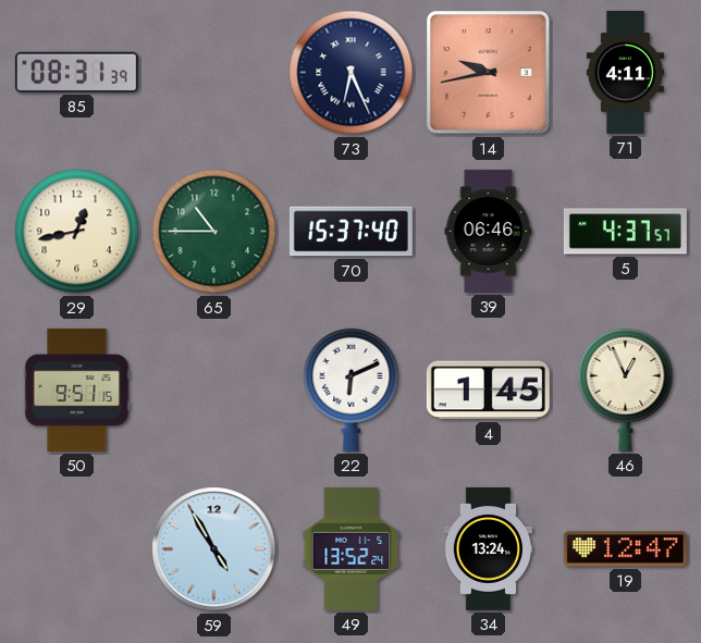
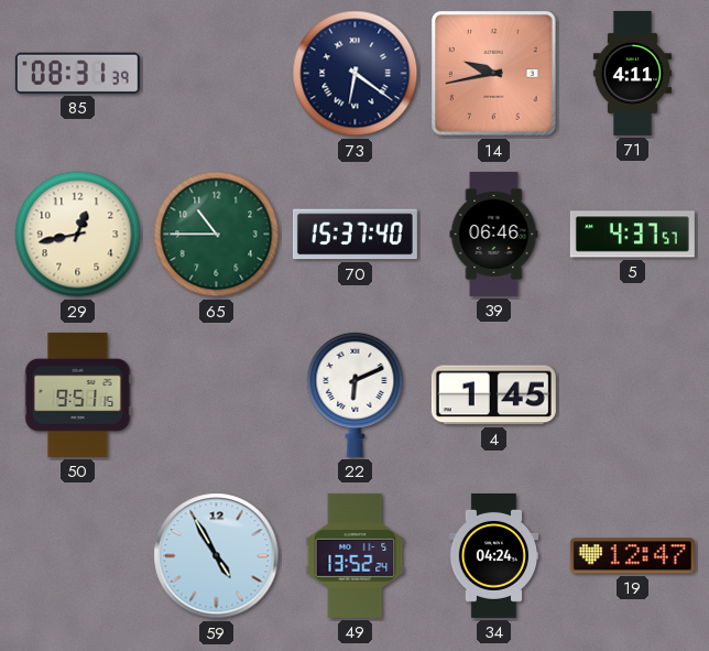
73: 6:26 -> 6:21 (356, 74)
46: 12:56 -> none (626, 389)
34: 13:24 -> 04:24 (494, 555)
